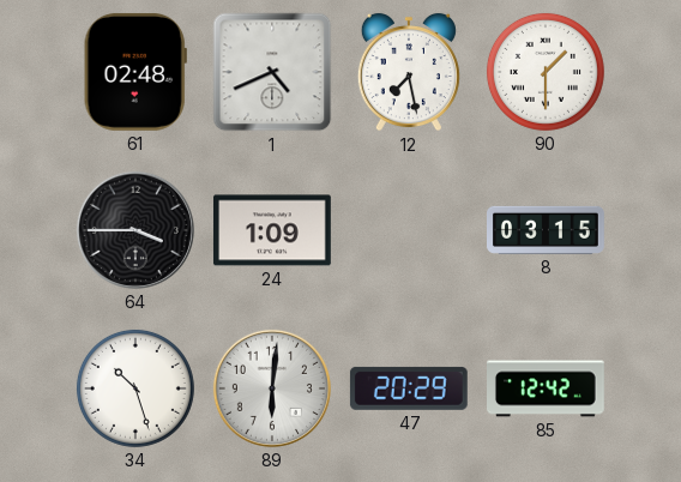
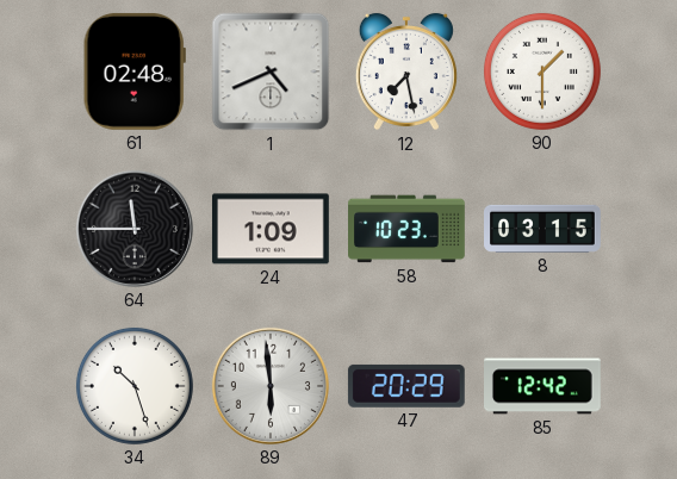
64: 3:45 -> 11:45 (135, 229)
58: none -> 10:23 (408, 229)
89: 6:01 -> 5:59 (271, 386)
